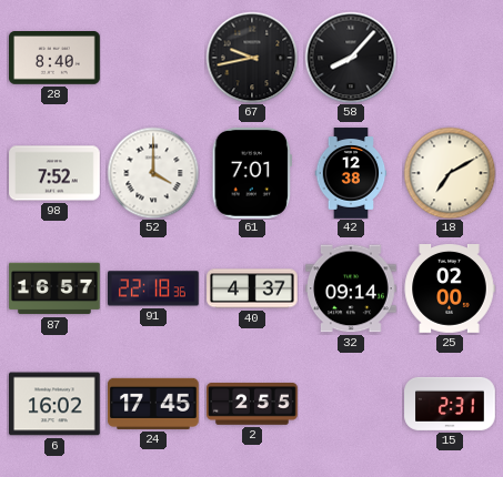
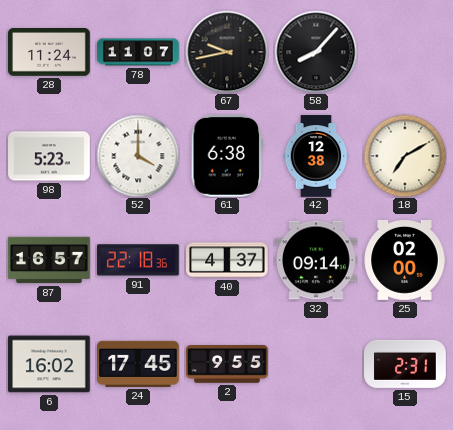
28: 8:40 -> 11:24 (49, 53)
78: none -> 11:07 (138, 52)
98: 7:52 -> 5:23 (49, 156)
61: 7:01 -> 6:38 (226, 157)
2: 2:55 -> 9:55 (227, 364)
